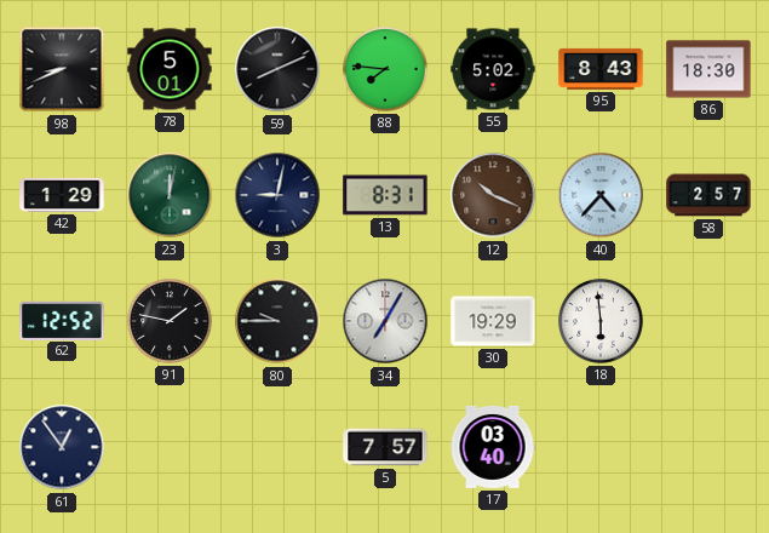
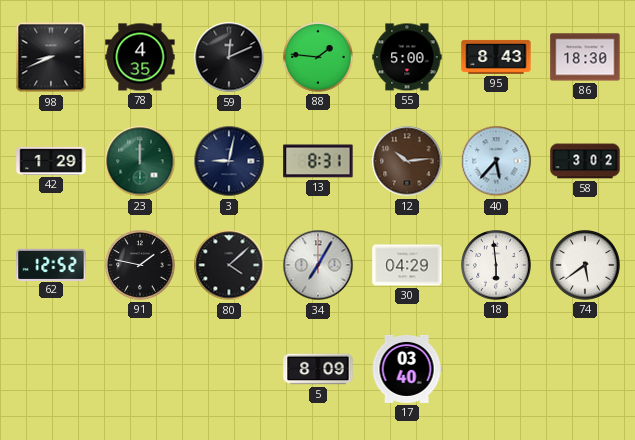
78: 5:01 -> 4:35 (140, 57)
59: 8:11 -> 12:11 (229, 57)
88: 7:46 -> 1:46 (319, 58)
55: 5:02 -> 5:00 (407, 57)
23: 12:02 -> 12:00 (140, 161)
12: 10:19 -> 10:14 (407, 161)
40: 4:37 -> 5:37 (496, 161)
58: 2:57 -> 3:02 (585, 161)
80: 9:45 -> 4:08 (229, 265)
30: 19:29 -> 04:29 (407, 265)
74: none -> 5:39 (586, 266)
61: 12:54 -> none (62, 447)
5: 7:57 -> 8:09 (318, 369)
